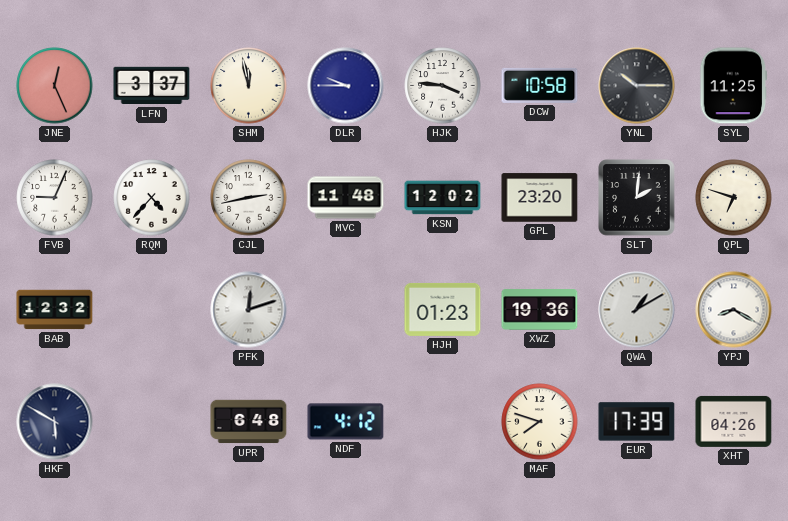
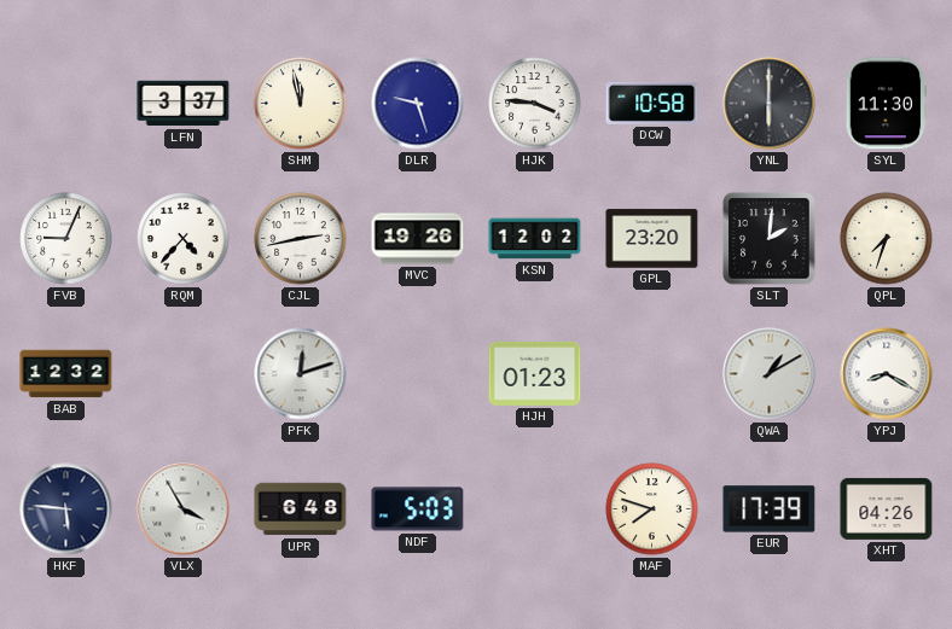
JNE: 12:26 -> none (55, 86)
DLR: 9:45 -> 9:27 (418, 104)
YNL: 10:15 -> 6:00 (770, 104)
SYL: 11:25 -> 11:30 (887, 104)
MVC: 11:48 -> 19:26 (418, 239)
QPL: 6:48 -> 7:33 (887, 239)
XWZ: 19:36 -> none (540, 310)
HKF: 5:50 -> 5:46 (66, 509)
VLX: none -> 3:55 (184, 509)
NDF: 4:12 -> 5:03 (418, 509)
